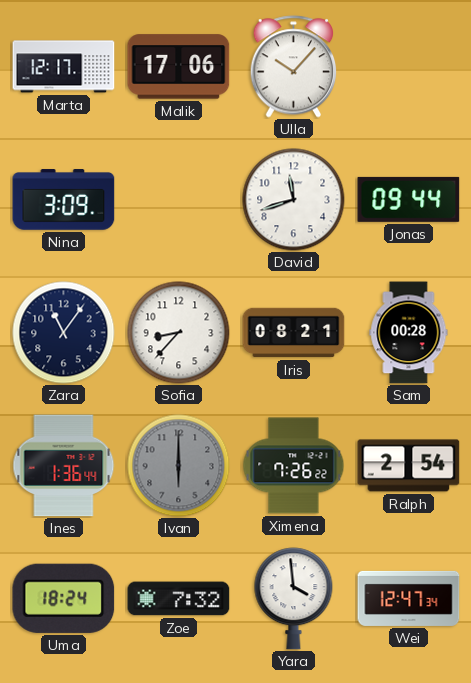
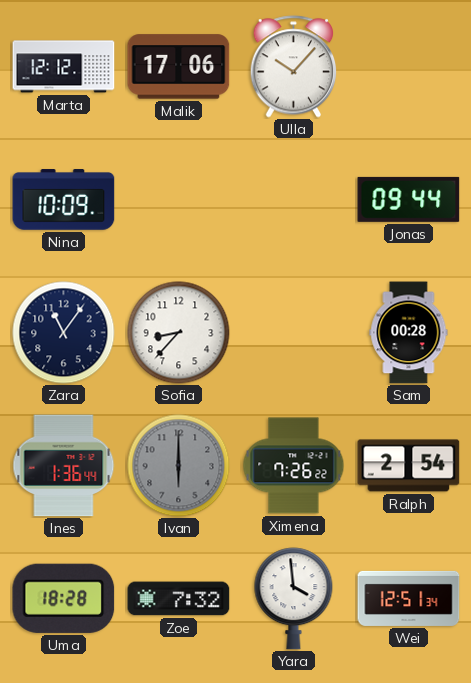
Marta: 12:17 -> 12:12 (64, 67)
Nina: 3:09 -> 10:09 (64, 200)
David: 11:42 -> none (294, 200)
Iris: 08:21 -> none (294, 333)
Uma: 18:24 -> 18:28 (64, 598)
Wei: 12:47 -> 12:51 (409, 598)
